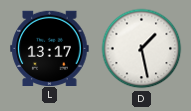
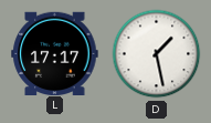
L: 13:17 -> 17:17 (55, 53)
